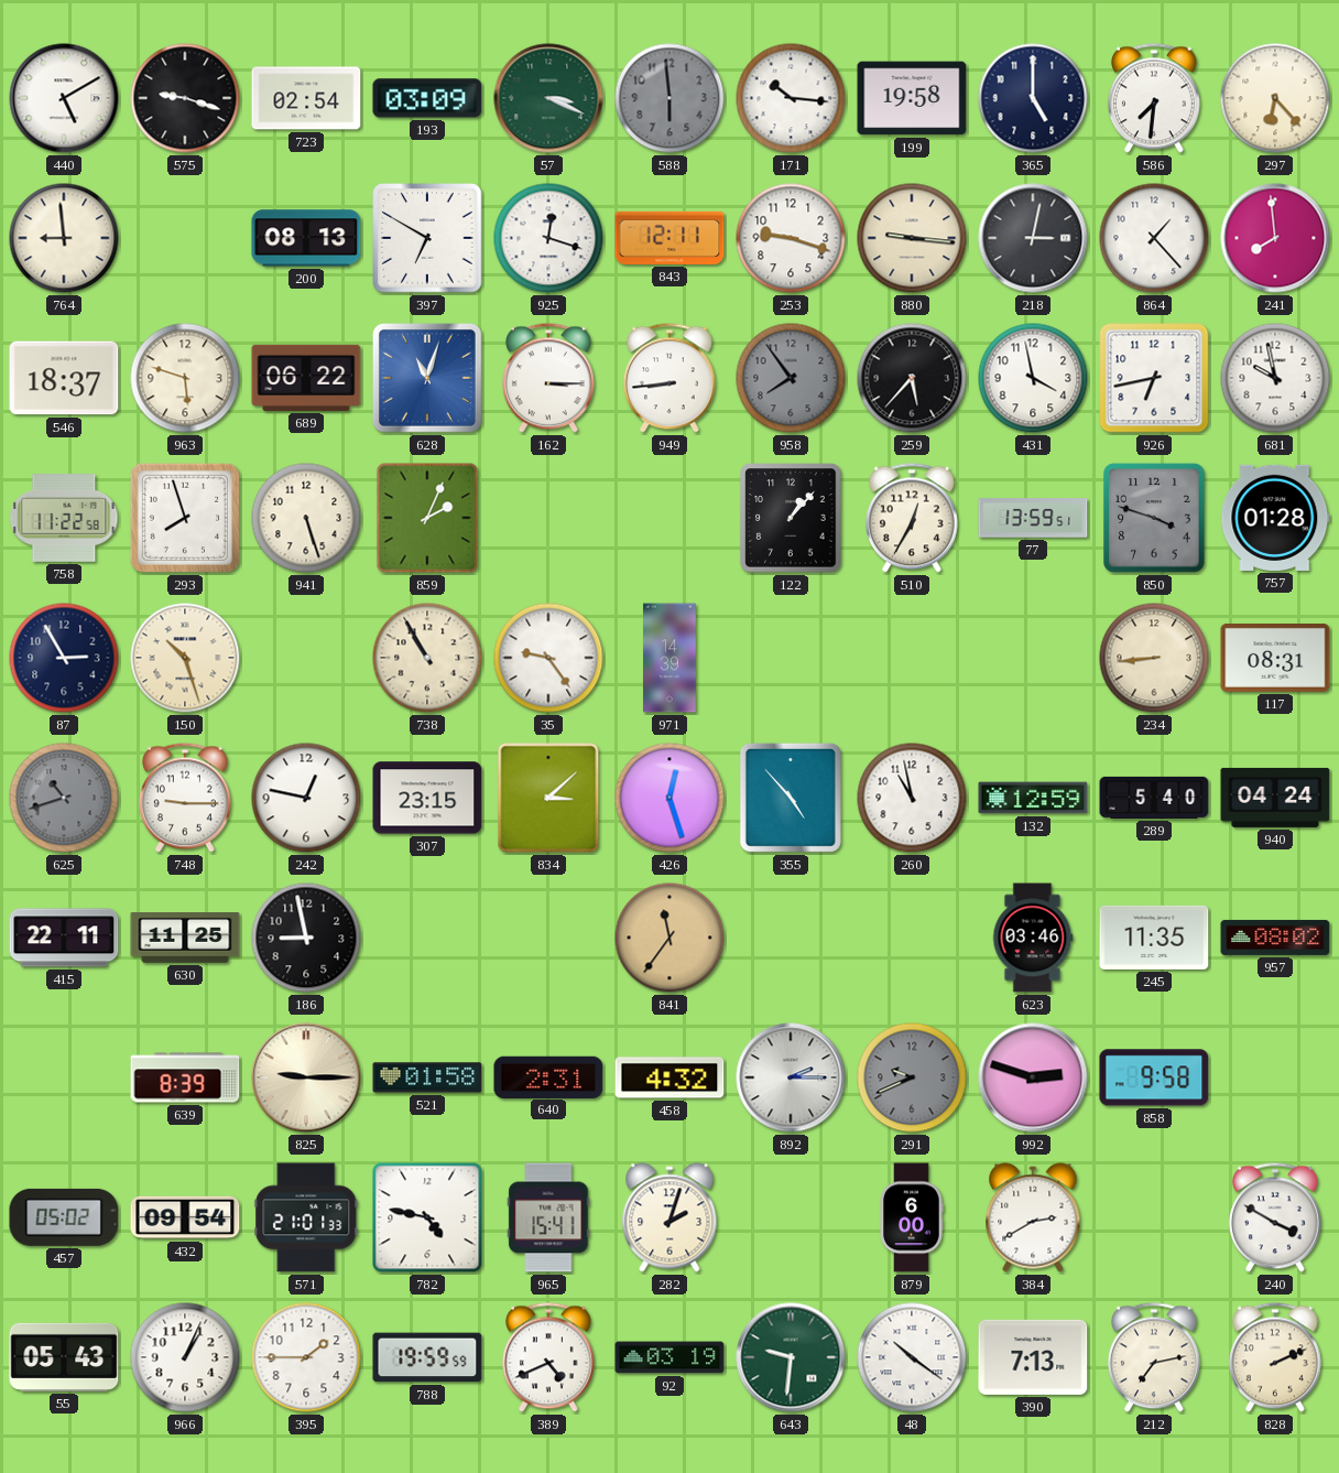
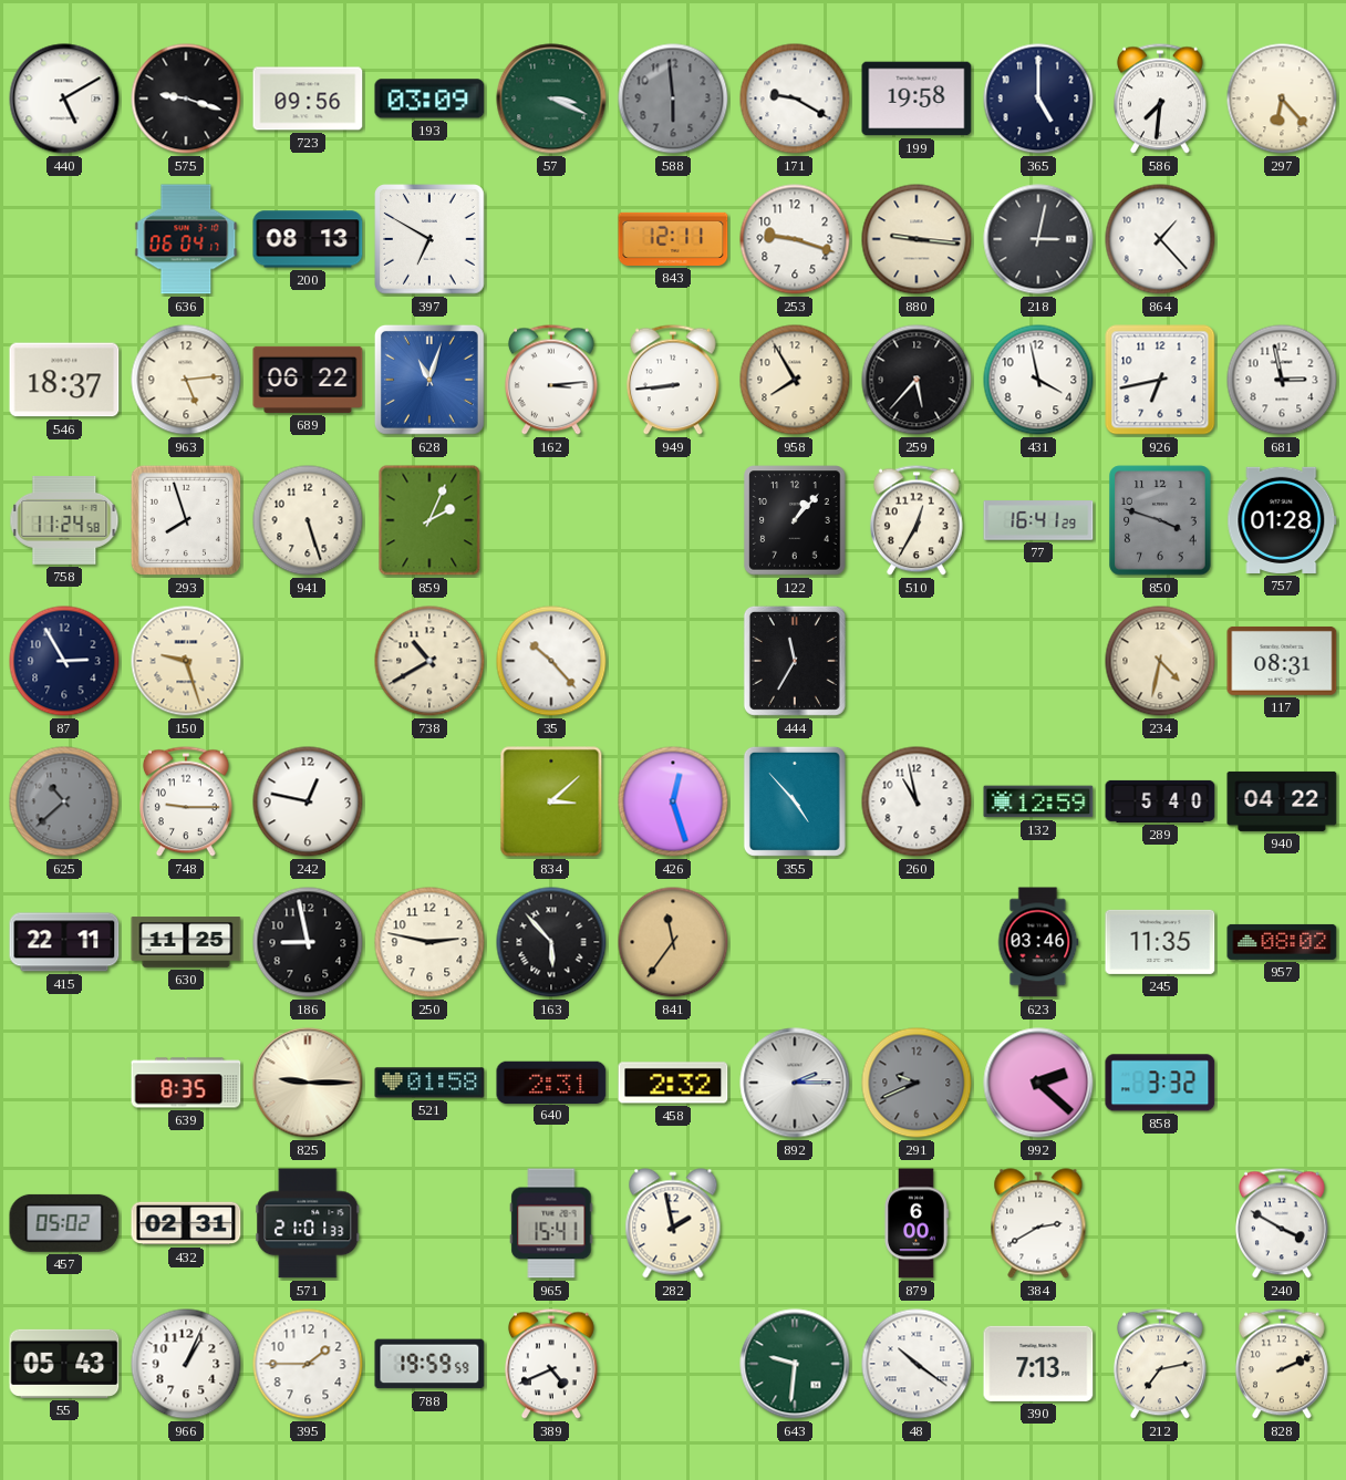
723: 02:54 -> 09:56 (308, 99)
171: 10:16 -> 9:20 (795, 99)
764: 8:59 -> none (64, 238)
636: none -> 06:04 (186, 239)
925: 12:18 -> none (548, 238)
241: 7:59 -> none (1275, 238)
963: 5:48 -> 5:14 (186, 380)
162: 3:15 -> 3:14 (551, 380)
958: 7:54 -> 7:55 (795, 380)
958 dial: grey -> cream (795, 380)
681: 9:58 -> 2:58 (1282, 380)
758: 11:22 -> 11:24 (64, 521)
77: 13:59 -> 16:41 (1038, 520)
150: 10:27 -> 9:27 (186, 661)
738: 10:55 -> 10:40 (429, 661)
35: 9:24 -> 10:23 (551, 661)
971: 14:39 -> none (669, 658)
444: none -> 11:35 (795, 661)
234: 8:44 -> 4:32 (1160, 661)
625: 10:42 -> 10:38 (64, 801)
307: 23:15 -> none (427, 798)
940: 04:24 -> 04:22 (1282, 801)
250: none -> 2:47 (429, 942)
163: none -> 5:53 (551, 942)
639: 8:39 -> 8:35 (186, 1083)
458: 4:32 -> 2:32 (673, 1083)
992: 2:48 -> 2:22 (1038, 1083)
858: 9:58 -> 3:32 (1160, 1083)
432: 09:54 -> 02:31 (186, 1223)
782: 4:47 -> none (427, 1217)
282: 2:03 -> 1:58 (673, 1223)
92: 03:19 -> none (669, 1357)
